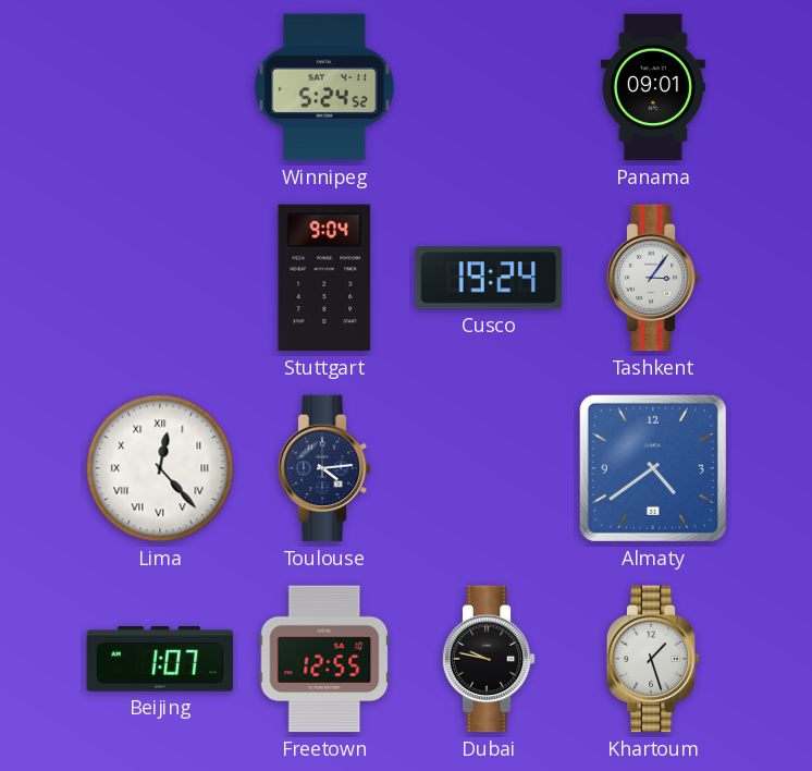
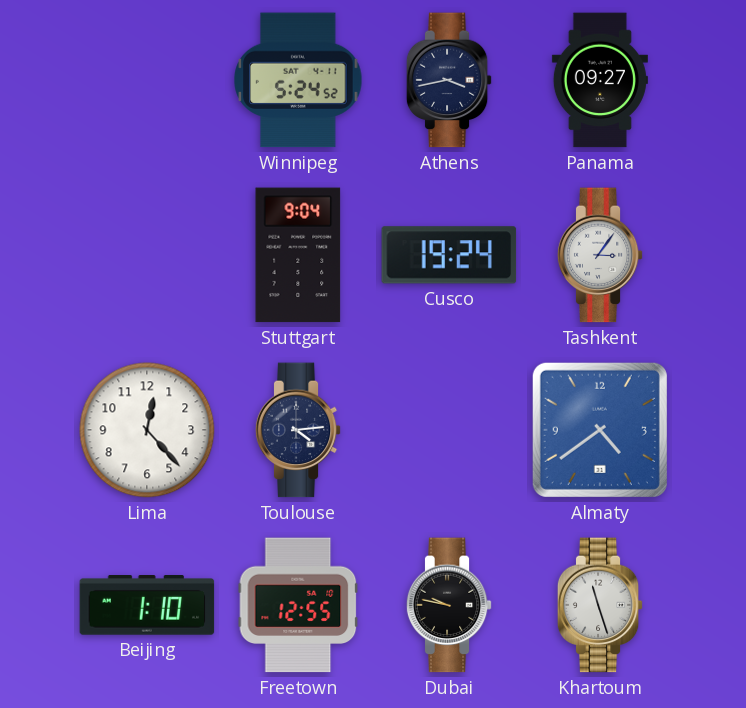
Athens: none -> 3:43 (449, 80)
Panama: 09:01 -> 09:27 (600, 80)
Lima numerals: Roman -> Arabic (147, 430)
Beijing: 1:07 -> 1:10 (147, 605)
Khartoum: 1:27 -> 11:27 (600, 605)
